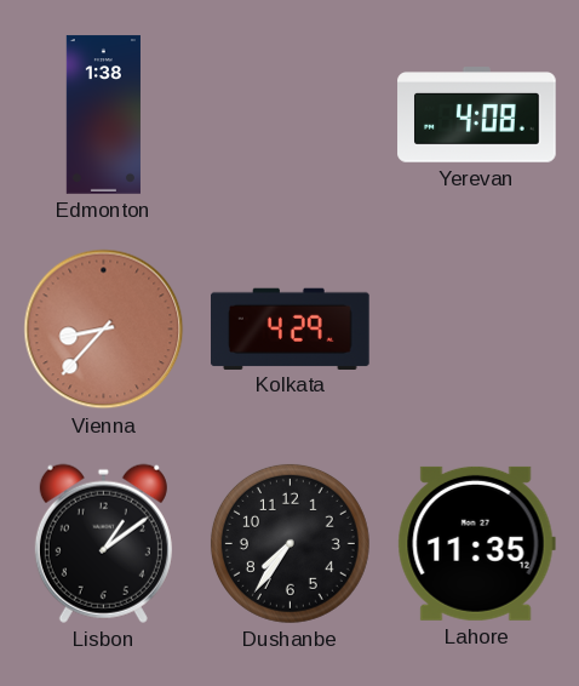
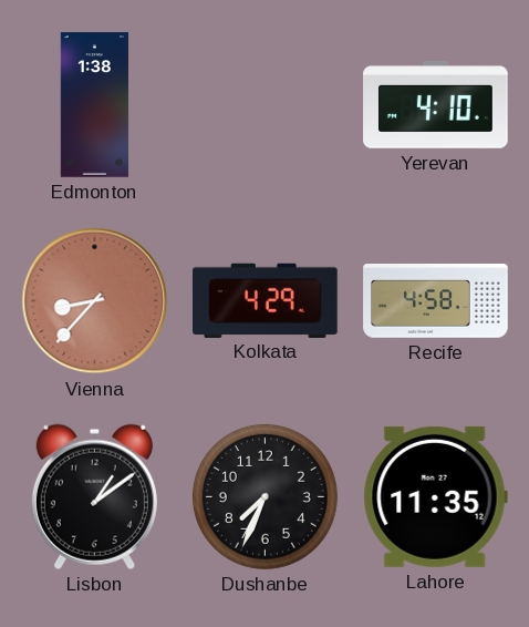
Yerevan: 4:08 -> 4:10 (436, 105)
Recife: none -> 4:58 (436, 301)
Dushanbe: 7:36 -> 7:34 (264, 496)
